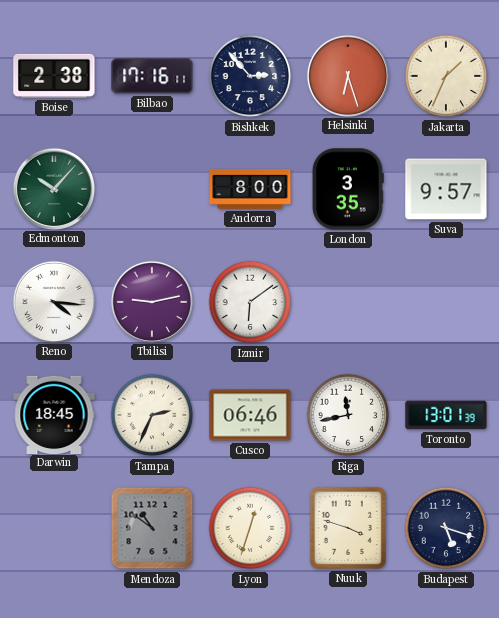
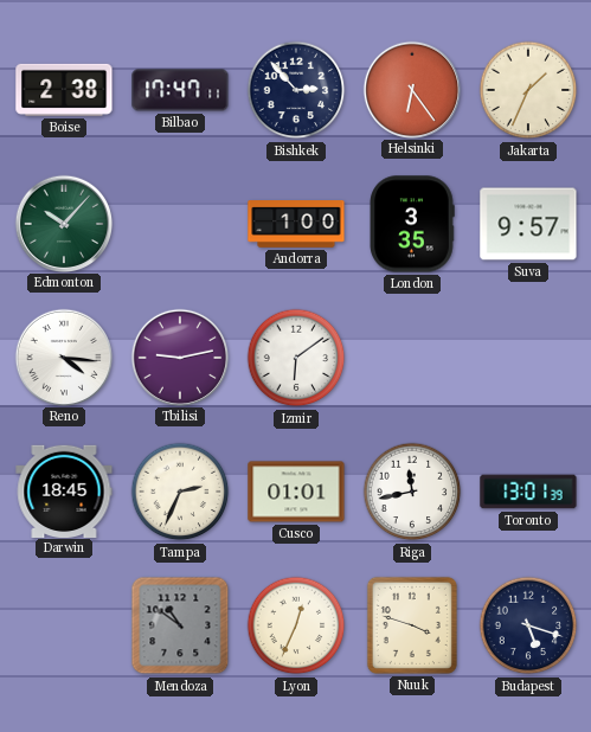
Bilbao: 17:16 -> 17:47 (180, 90)
Helsinki: 6:27 -> 6:24 (411, 89)
Andorra: 8:00 -> 1:00 (296, 225)
Cusco: 06:46 -> 01:01 (296, 492)
Lyon: 12:33 -> 12:34 (296, 625)
